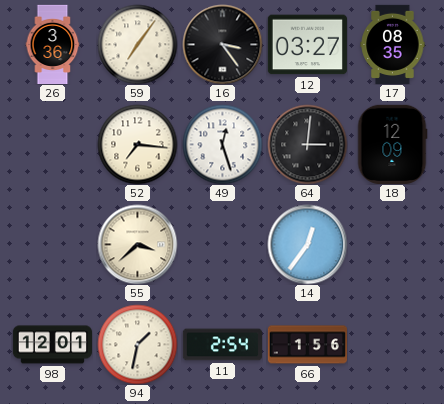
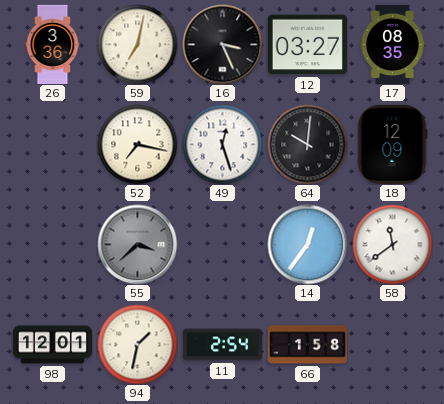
59: 7:06 -> 7:02 (137, 44)
16: 3:24 -> 3:26 (222, 44)
52: 7:16 -> 7:17 (137, 144)
64: 3:01 -> 10:01 (307, 144)
55 dial: cream -> grey (137, 244)
58: none -> 11:39 (392, 244)
66: 1:56 -> 1:58 (307, 345)
